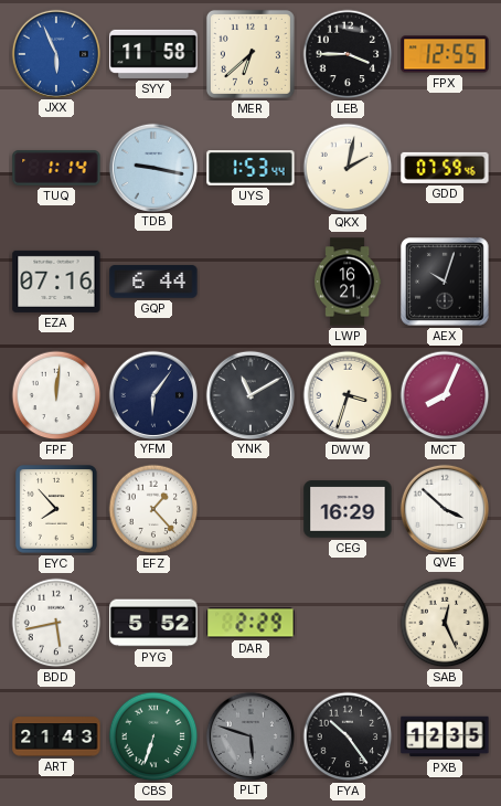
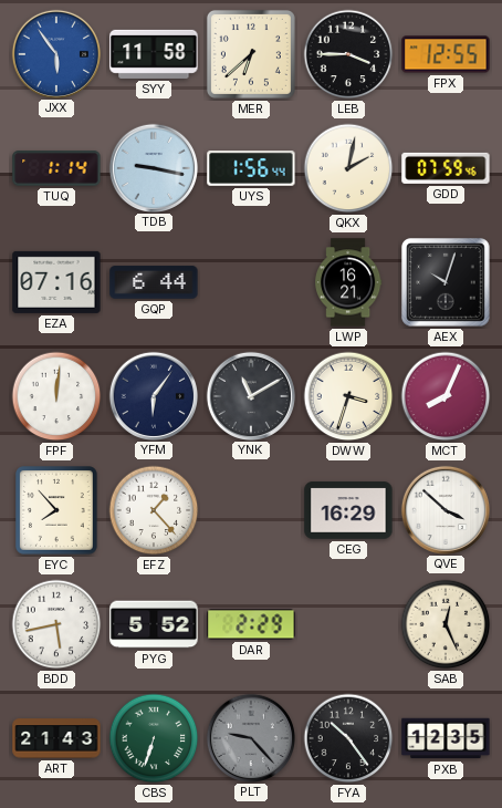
JXX: 5:56 -> 5:54 (55, 53)
UYS: 1:53 -> 1:56 (251, 168)
PLT: 5:48 -> 9:23 (250, 737)
